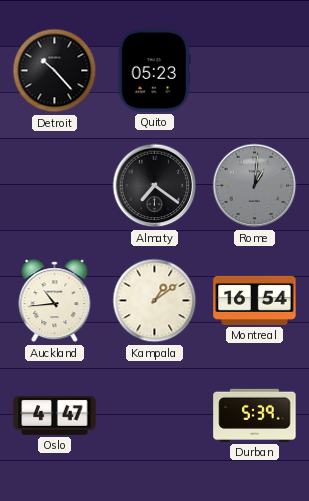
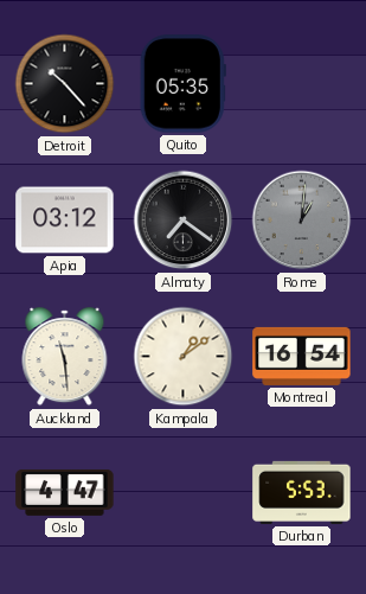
Quito: 05:23 -> 05:35 (182, 84)
Apia: none -> 03:12 (65, 221)
Auckland: 10:44 -> 11:29 (65, 357)
Durban: 5:39 -> 5:53 (302, 492)
